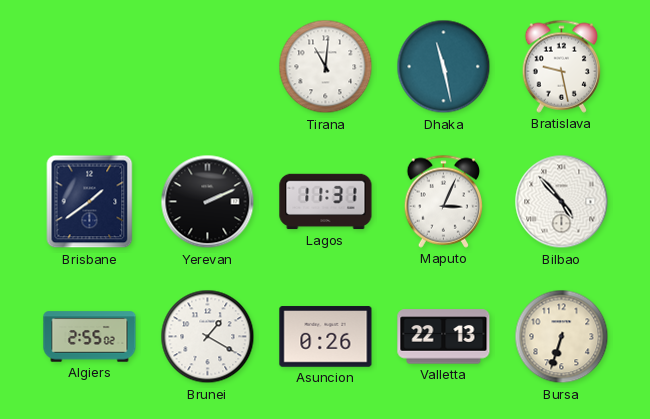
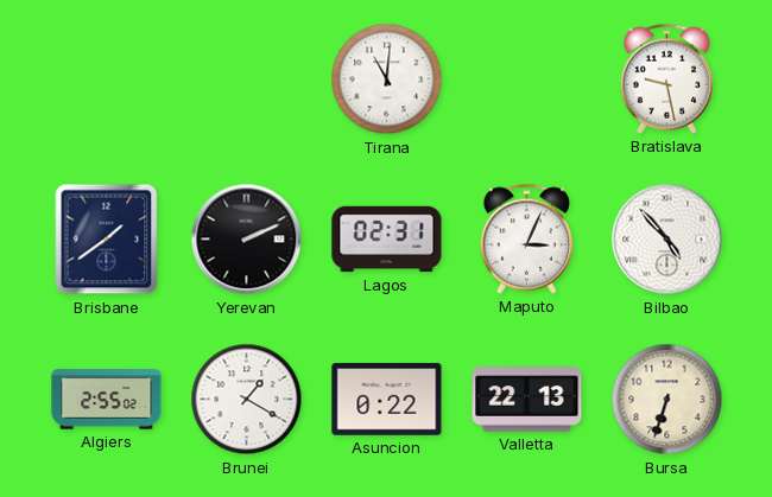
Dhaka: 11:28 -> none (444, 67)
Lagos: 11:31 -> 02:31 (387, 240)
Asuncion: 0:26 -> 0:22 (387, 400)
